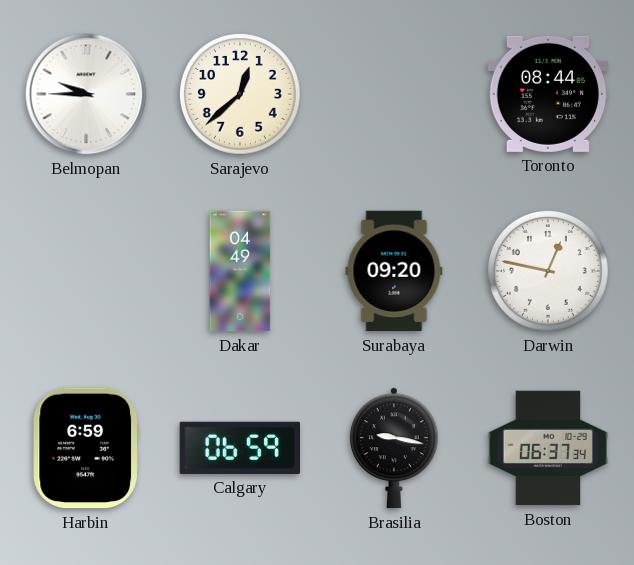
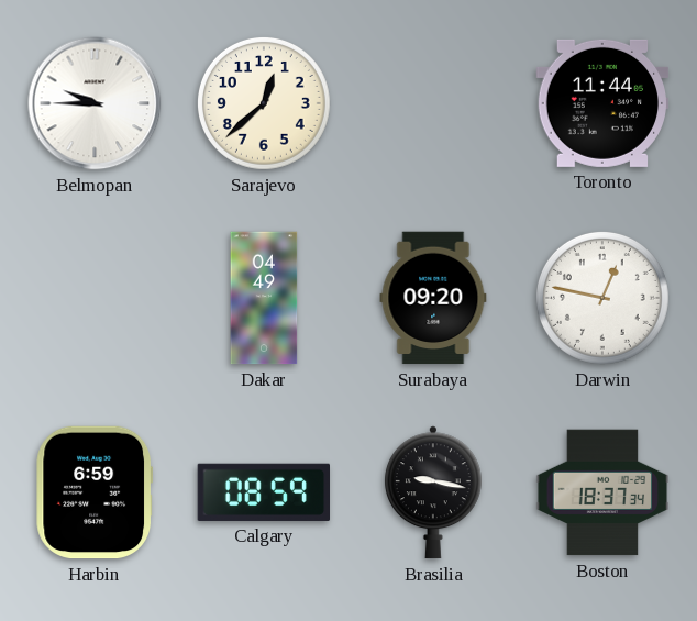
Toronto: 08:44 -> 11:44 (602, 103)
Calgary: 06:59 -> 08:59 (263, 492)
Boston: 06:37 -> 18:37 (602, 492)
